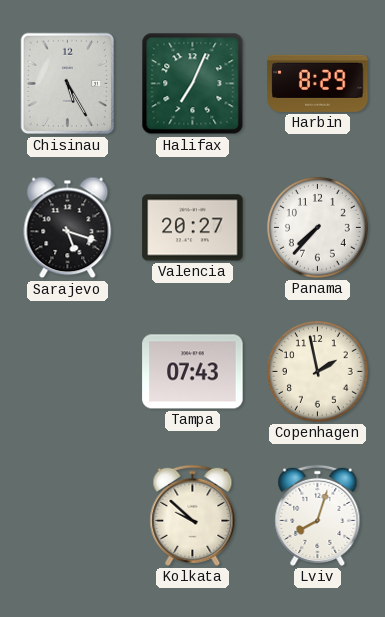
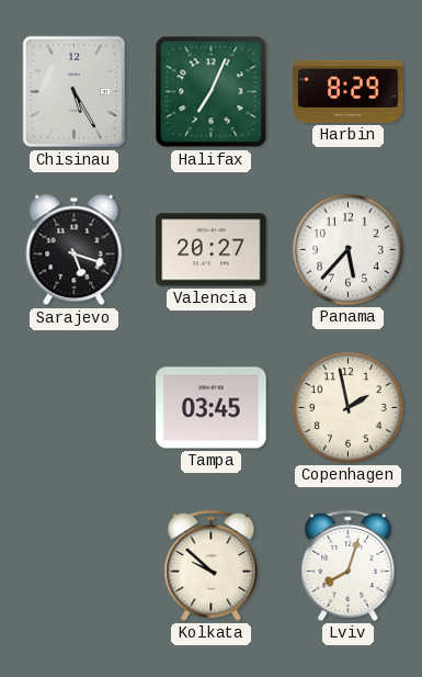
Panama: 7:37 -> 5:37 (347, 249)
Tampa: 07:43 -> 03:45 (212, 408)
